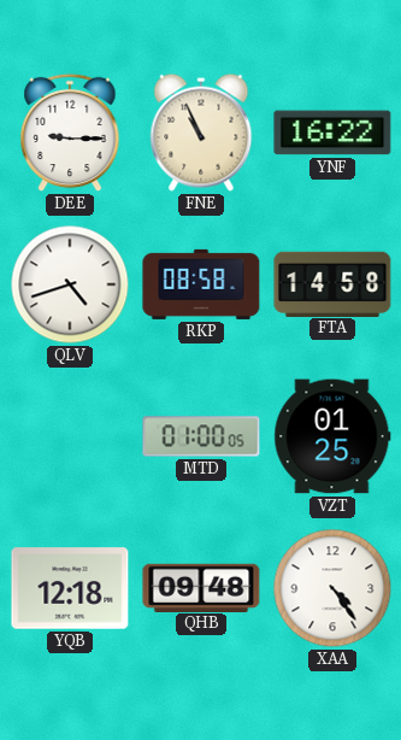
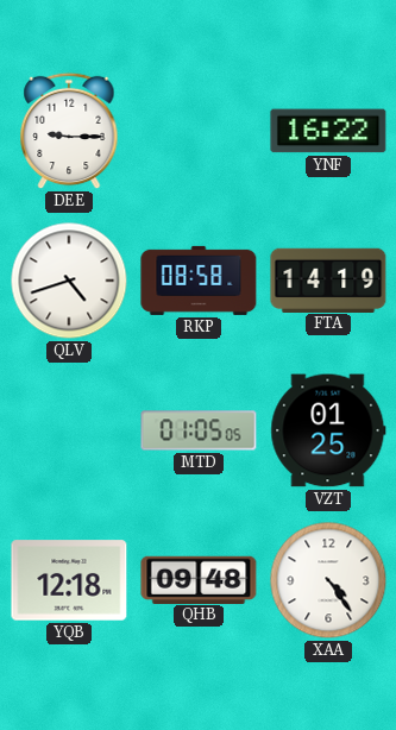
FNE: 10:56 -> none (201, 133)
FTA: 14:58 -> 14:19 (328, 279)
MTD: 01:00 -> 01:05 (199, 430)
